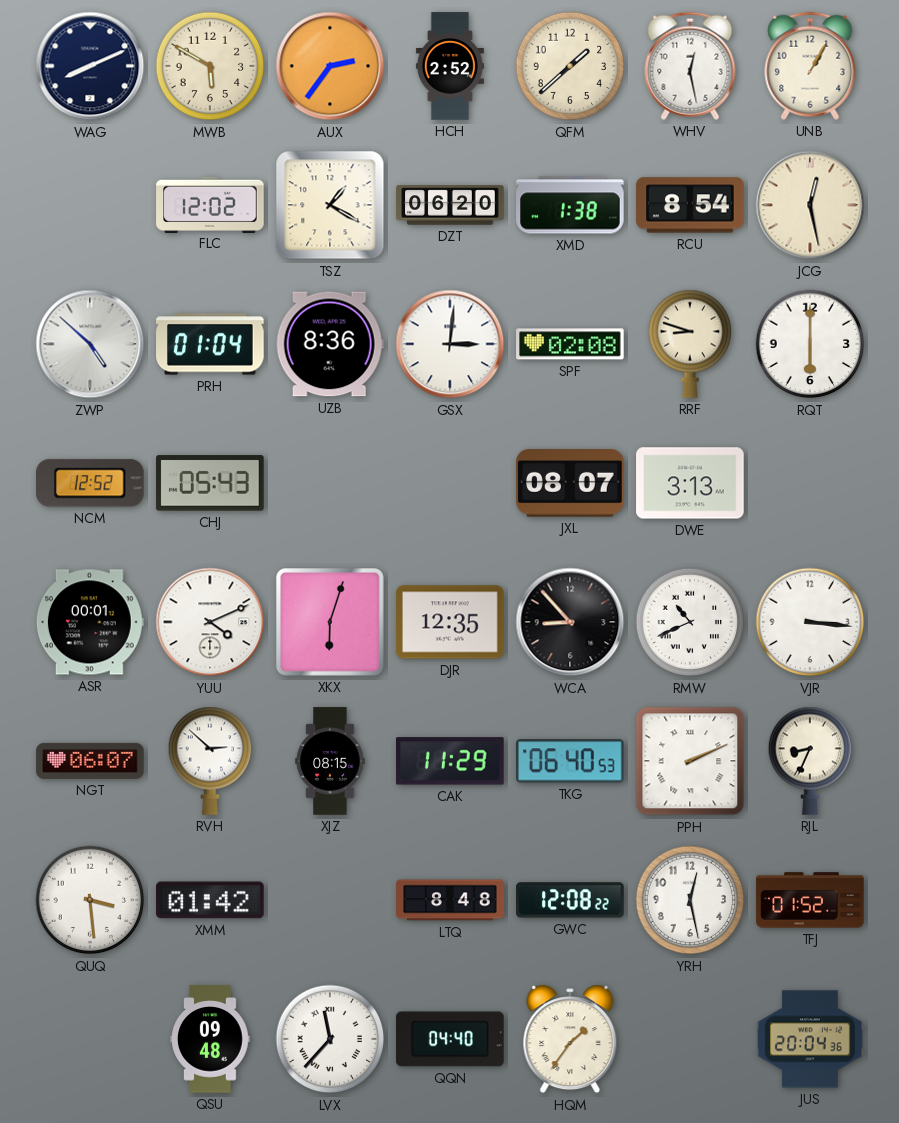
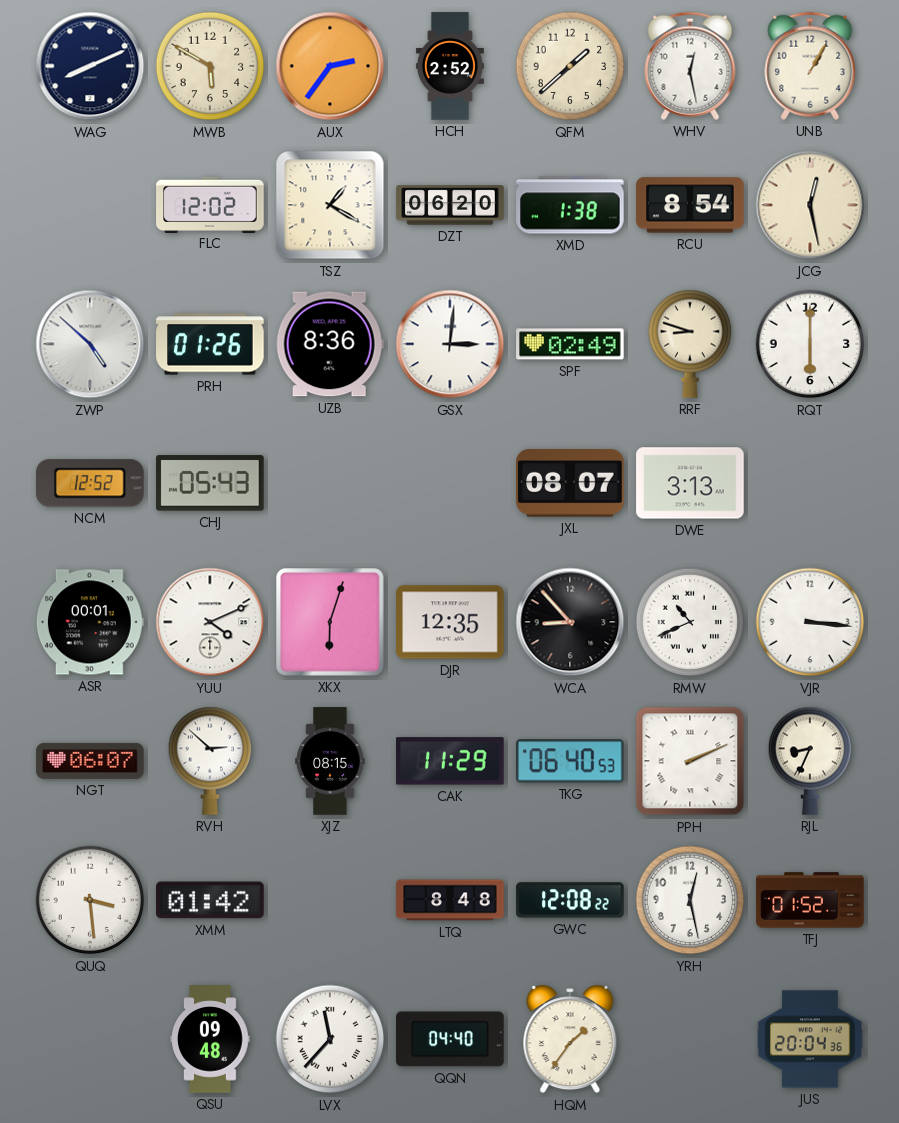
PRH: 01:04 -> 01:26 (210, 344)
SPF: 02:08 -> 02:49 (570, 344)
